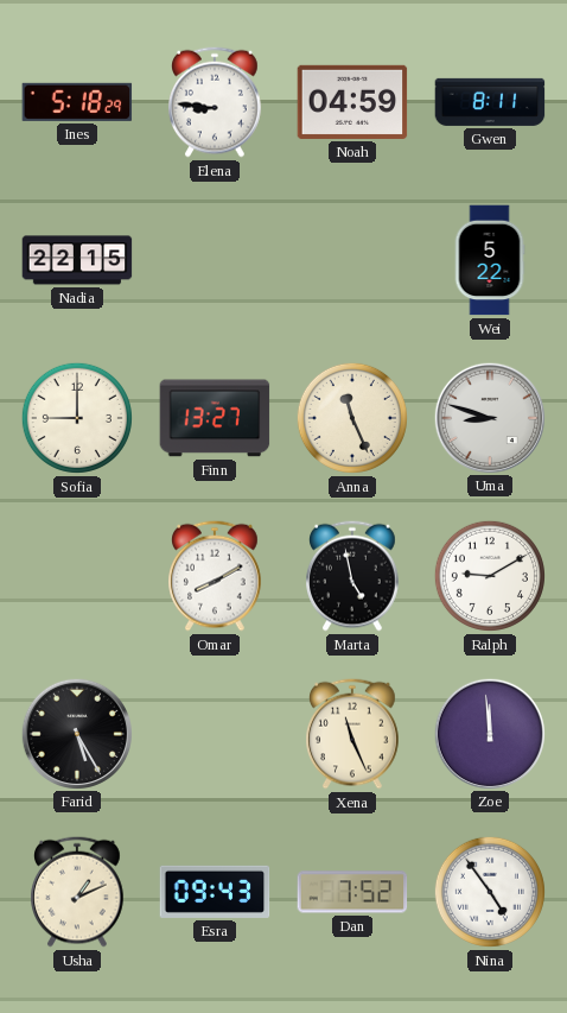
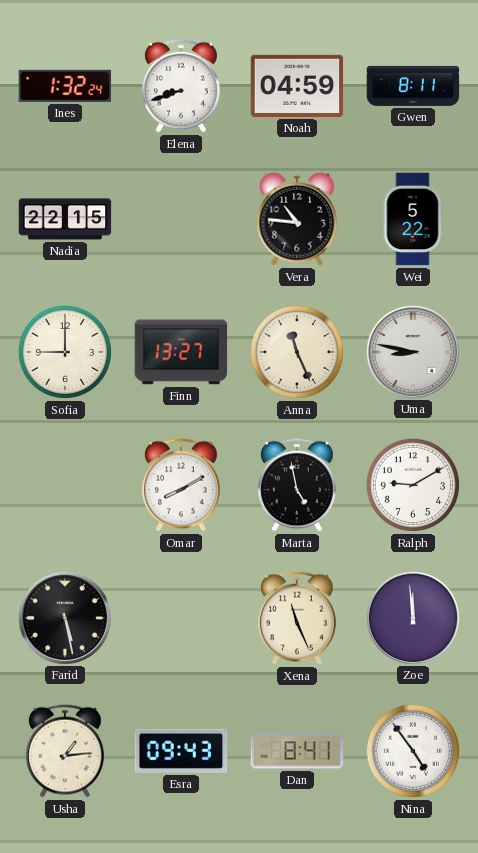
Ines: 5:18 -> 1:32 (65, 86)
Elena: 8:46 -> 8:42 (182, 86)
Vera: none -> 10:46 (297, 219)
Uma: 8:48 -> 8:47 (412, 351)
Farid: 5:25 -> 5:28 (64, 617)
Usha: 1:11 -> 1:14 (66, 751)
Dan: 7:52 -> 8:41 (297, 751)
